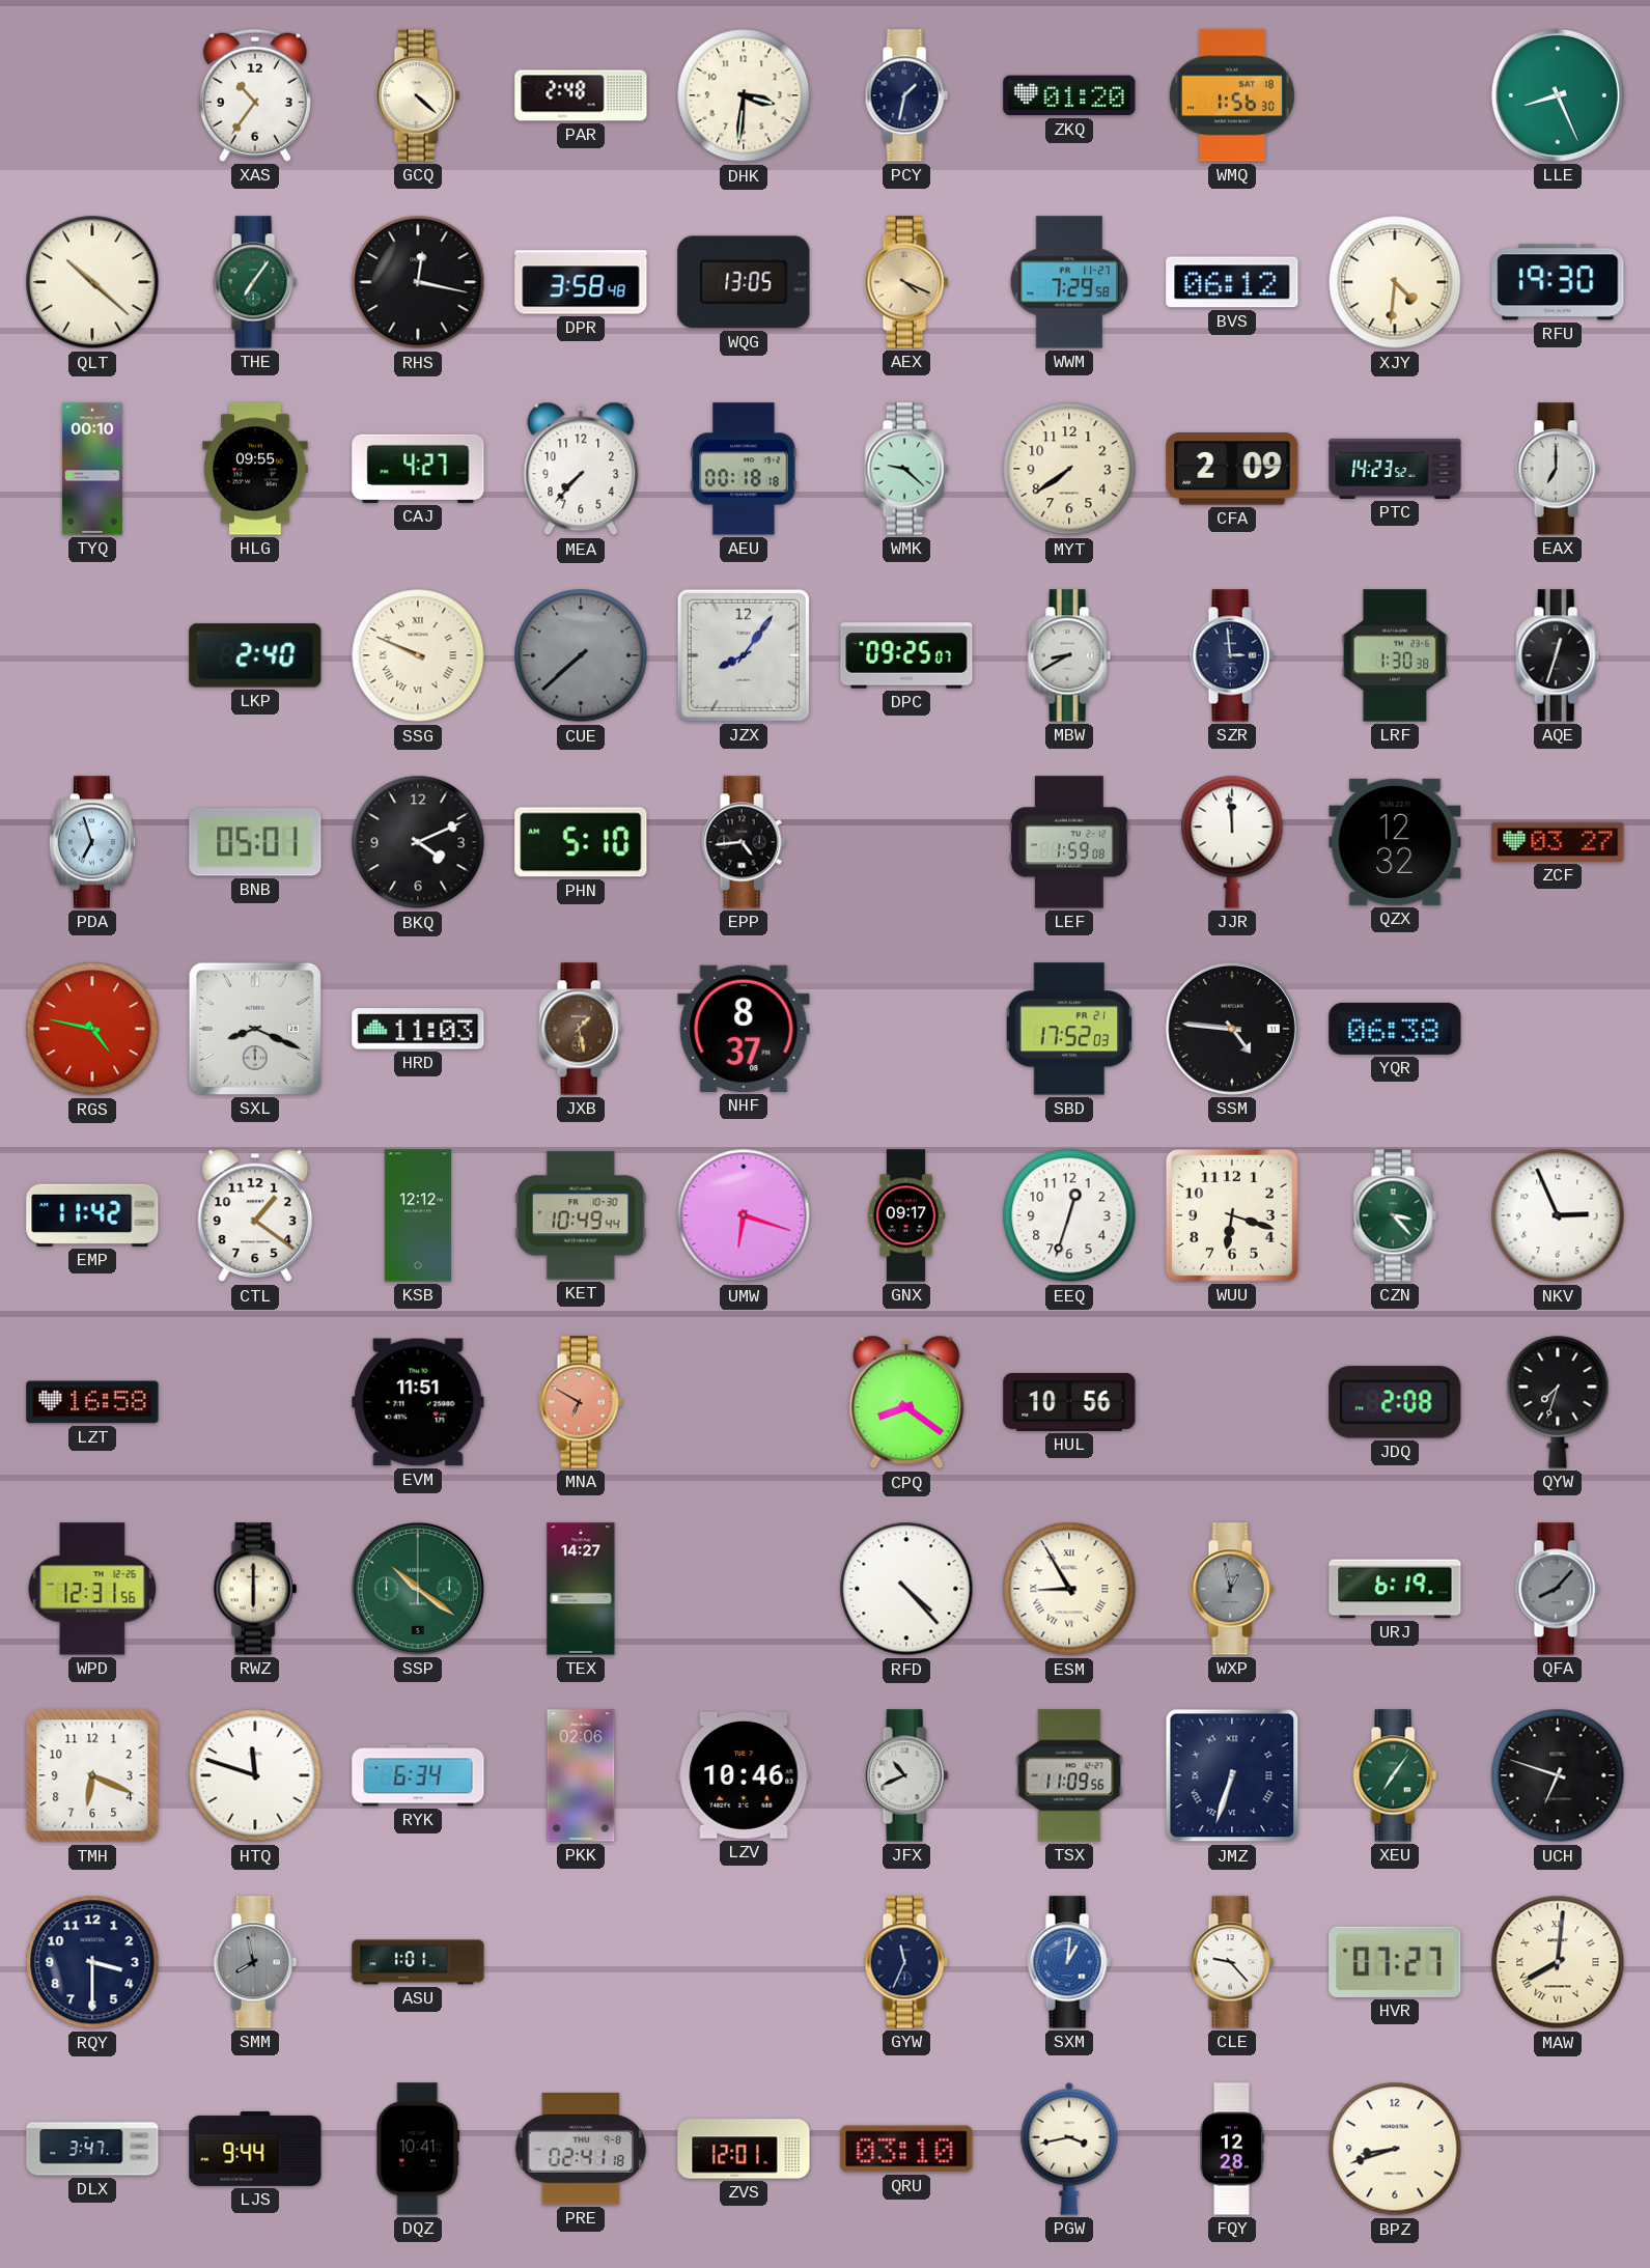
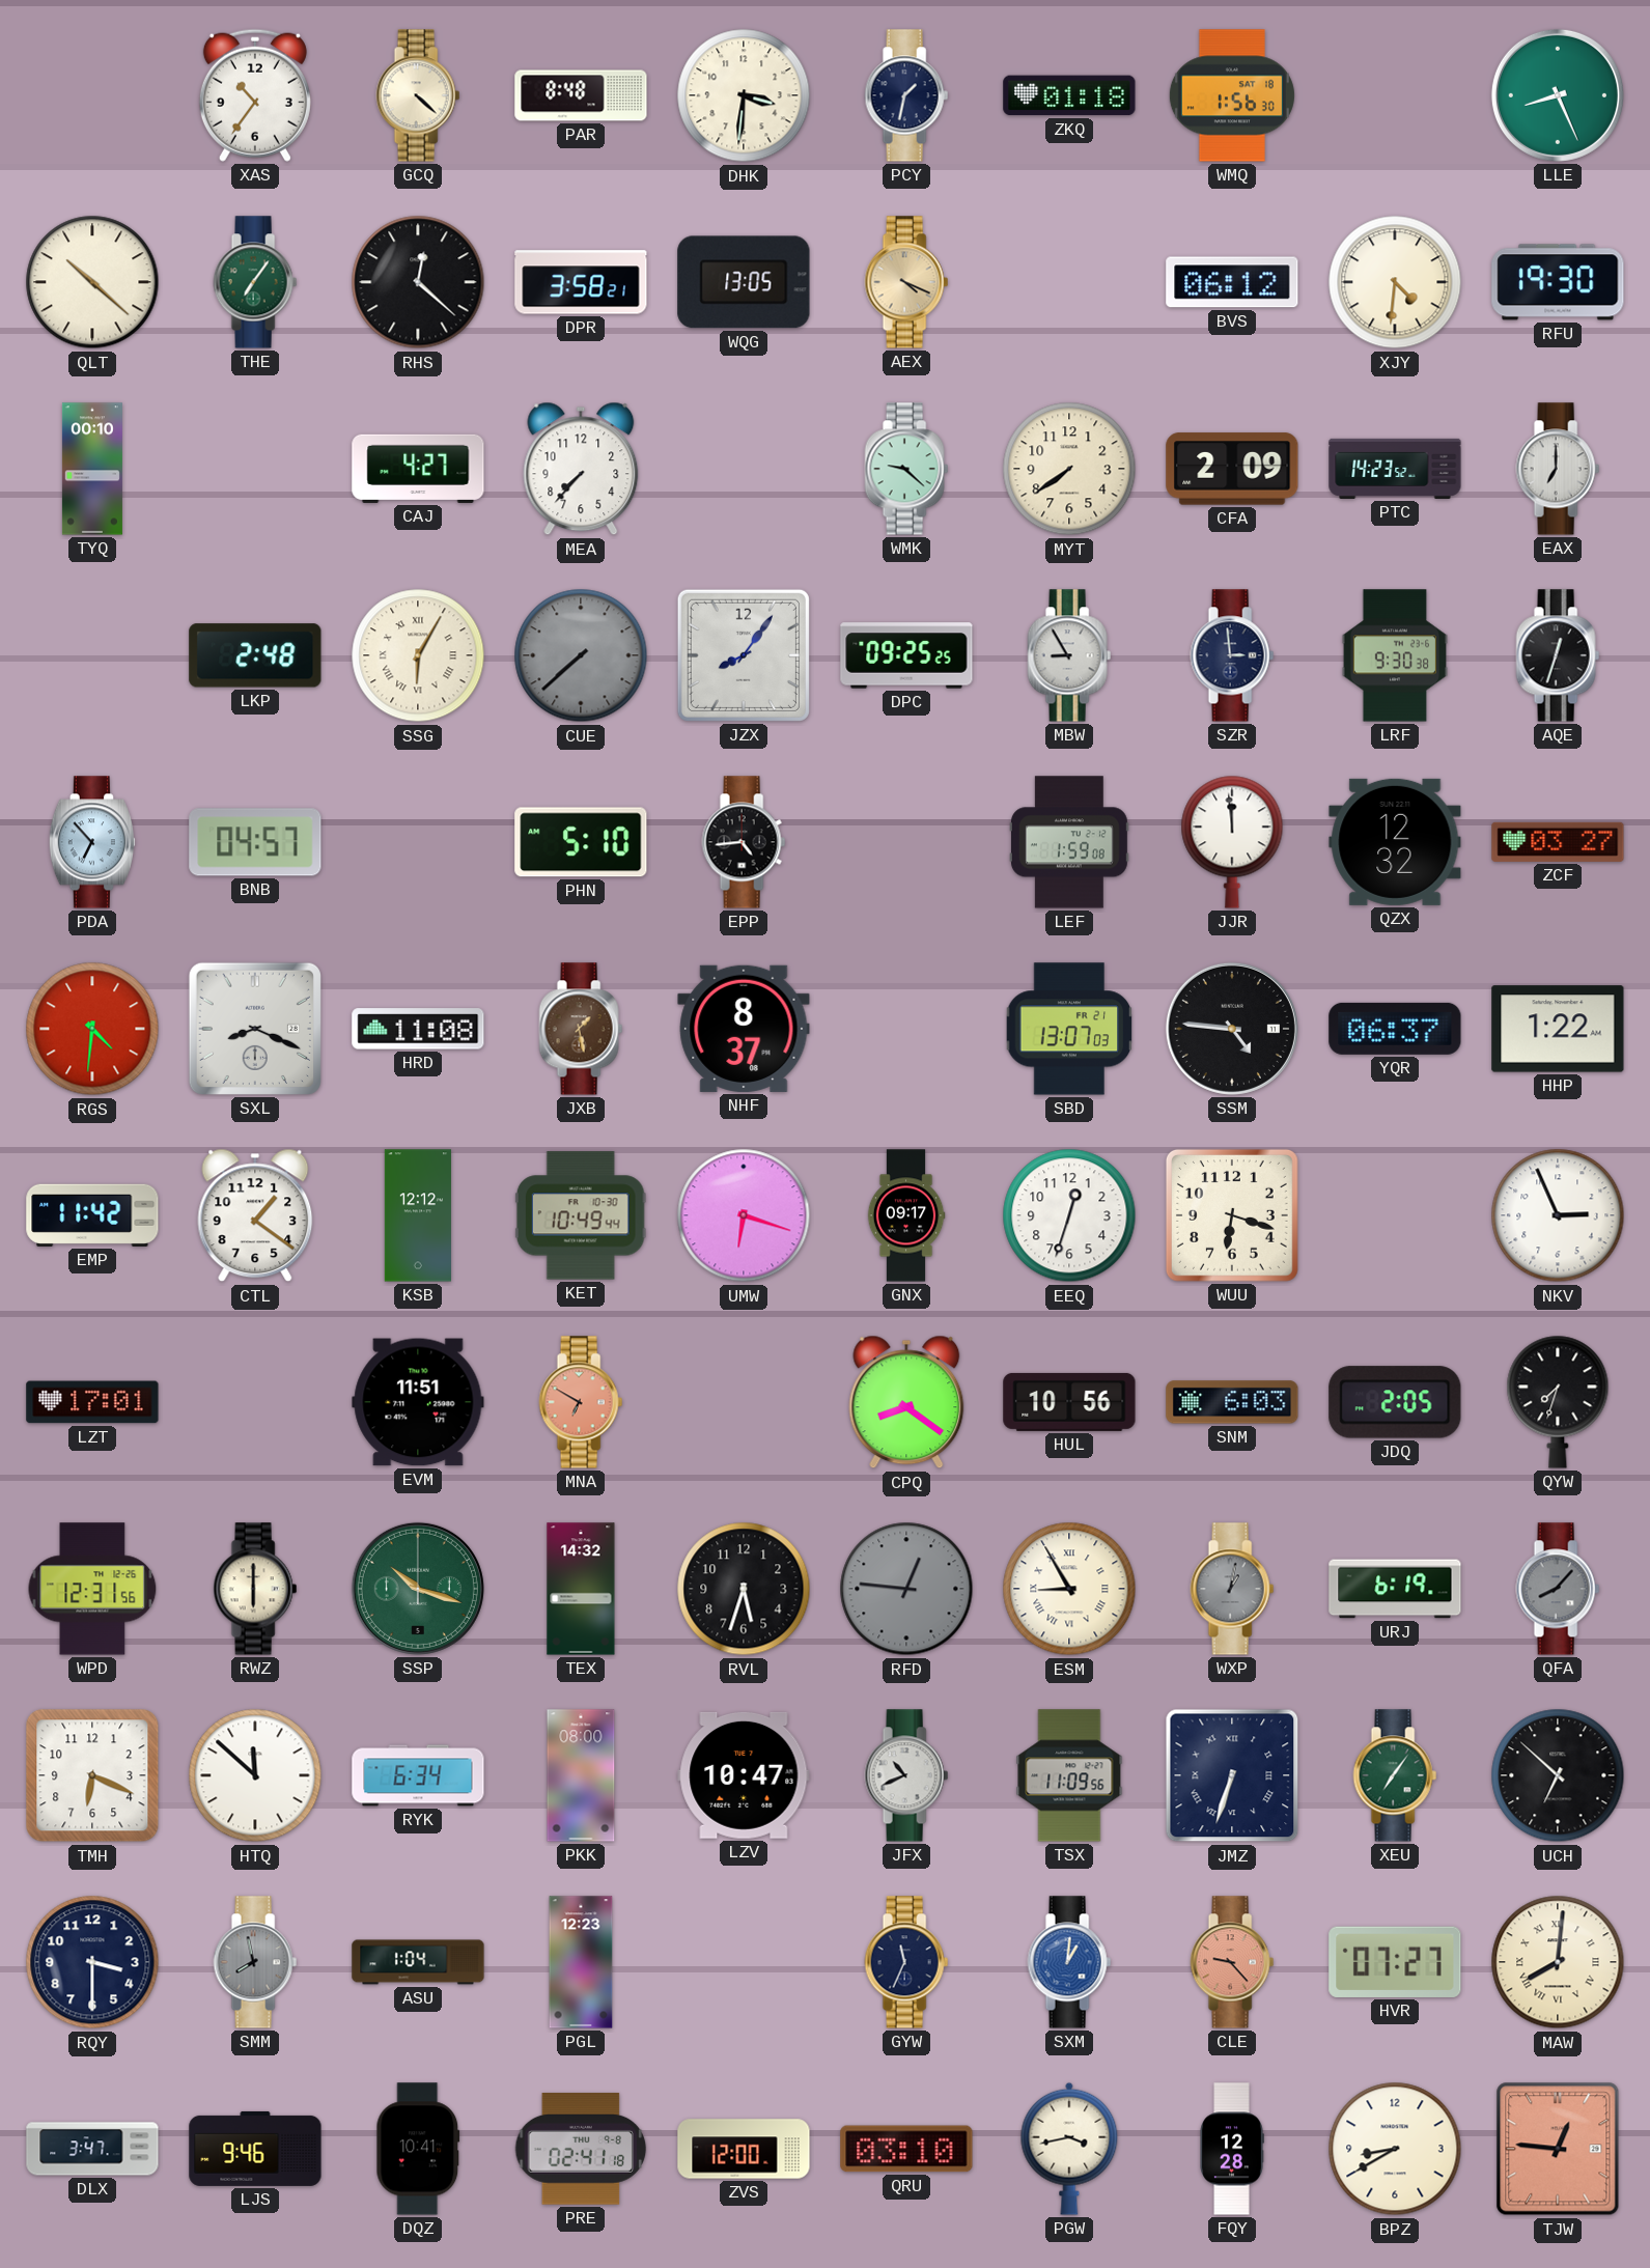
PAR: 2:48 -> 8:48 (581, 95)
ZKQ: 01:20 -> 01:18 (1069, 95)
RHS: 12:17 -> 12:22 (418, 282)
DPR: 3:58:48 -> 3:58:21 (581, 282)
WWM: 7:29 -> none (1069, 282)
HLG: 09:55 -> none (255, 469)
AEU: 00:18 -> none (744, 469)
LKP: 2:40 -> 2:48 (255, 655)
SSG: 9:49 -> 6:05 (418, 655)
DPC: 09:25:07 -> 09:25:25 (906, 655)
MBW: 8:40 -> 8:55 (1069, 655)
LRF: 1:30 -> 9:30 (1394, 655)
PDA: 6:57 -> 6:53 (92, 842)
BNB: 05:01 -> 04:57 (255, 842)
BKQ: 4:11 -> none (418, 842)
RGS: 4:47 -> 4:31 (92, 1029)
HRD: 11:03 -> 11:08 (418, 1029)
SBD: 17:52 -> 13:07 (1069, 1029)
YQR: 06:38 -> 06:37 (1395, 1029)
HHP: none -> 1:22 (1558, 1029)
CZN: 3:23 -> none (1395, 1215)
LZT: 16:58 -> 17:01 (92, 1402)
SNM: none -> 6:03 (1232, 1402)
JDQ: 2:08 -> 2:05 (1395, 1402)
SSP: 10:21 -> 10:18 (418, 1589)
TEX: 14:27 -> 14:32 (581, 1589)
RVL: none -> 5:33 (744, 1589)
RFD: 4:23 -> 12:46 (906, 1589)
RFD dial: white -> grey (906, 1589)
WXP: 12:58 -> 1:02 (1232, 1589)
HTQ: 11:48 -> 11:52 (255, 1775)
PKK: 02:06 -> 08:00 (581, 1775)
LZV: 10:46 -> 10:47 (744, 1775)
UCH: 6:48 -> 6:52 (1558, 1775)
ASU: 1:01 -> 1:04 (418, 1962)
PGL: none -> 12:23 (581, 1962)
CLE dial: white -> salmon (1232, 1962)
LJS: 9:44 -> 9:46 (255, 2149)
ZVS: 12:01 -> 12:00 (744, 2149)
BPZ: 8:42 -> 8:40 (1395, 2149)
TJW: none -> 12:46 (1558, 2149)
